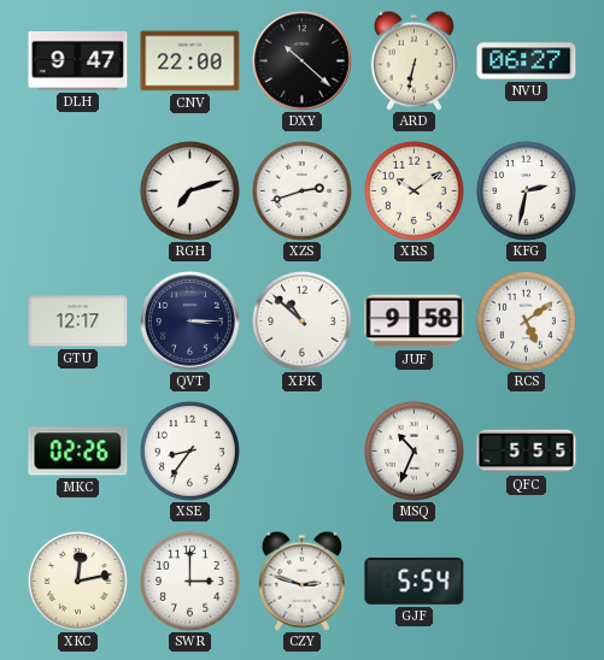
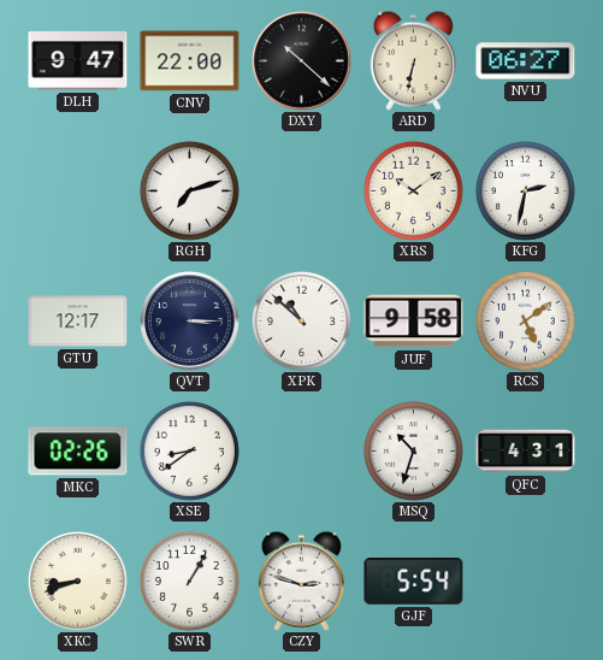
XZS: 2:42 -> none (301, 190)
XSE: 8:36 -> 8:39 (189, 450)
MSQ: 10:34 -> 10:33 (413, 450)
QFC: 5:55 -> 4:31 (526, 452)
XKC: 12:13 -> 8:42 (77, 581)
SWR: 3:00 -> 1:05 (189, 581)
